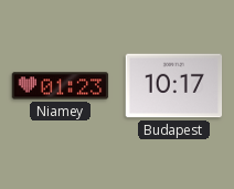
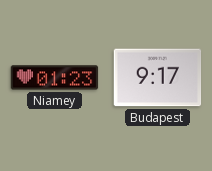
Budapest: 10:17 -> 9:17 (158, 78)
